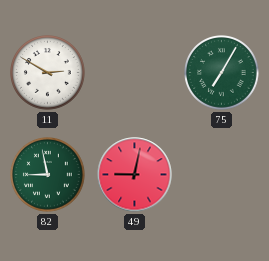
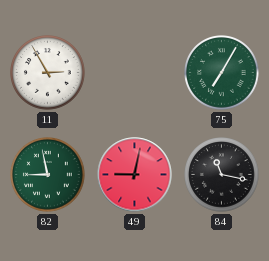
11: 2:50 -> 2:55 (48, 73)
84: none -> 11:17 (222, 175)
